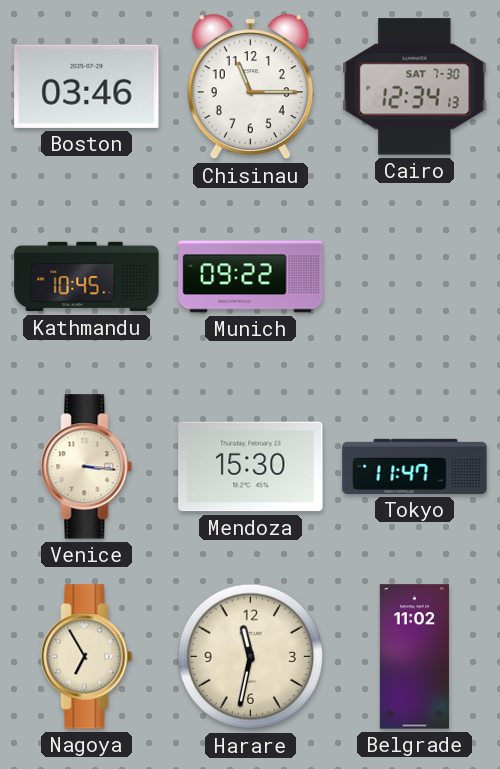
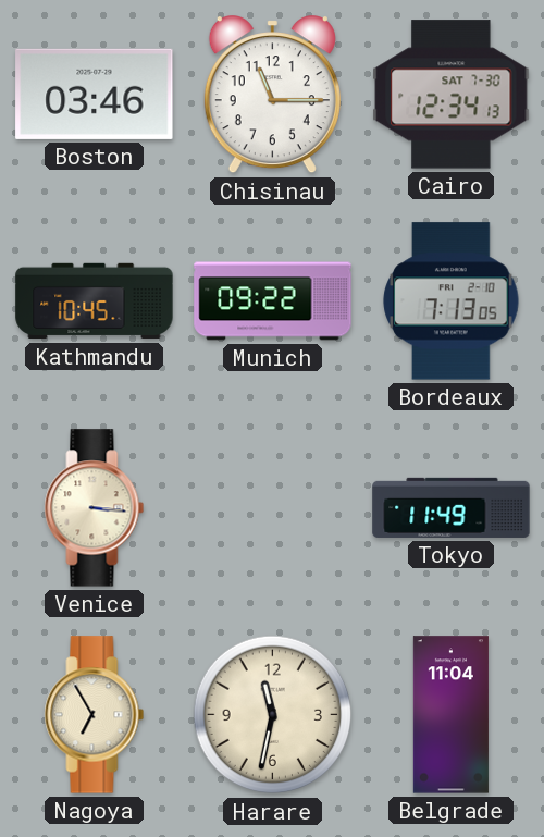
Bordeaux: none -> 7:13 (452, 301)
Mendoza: 15:30 -> none (251, 467)
Tokyo: 11:47 -> 11:49 (452, 507)
Belgrade: 11:02 -> 11:04 (450, 715)
